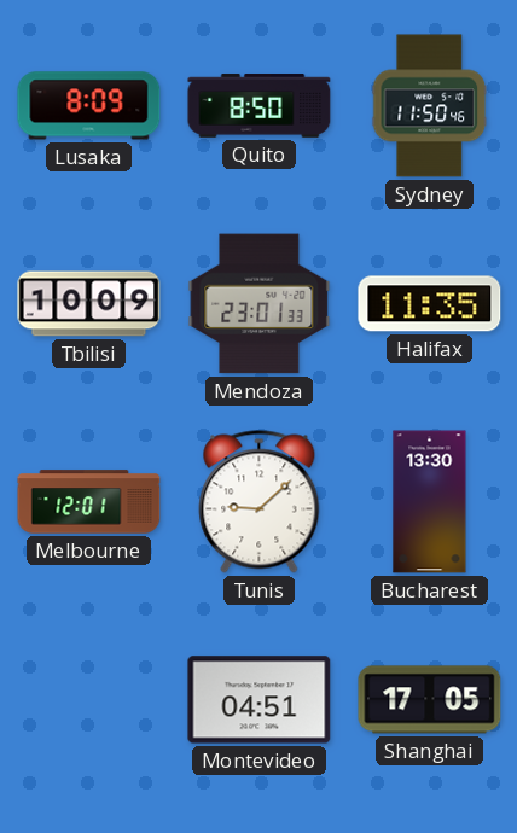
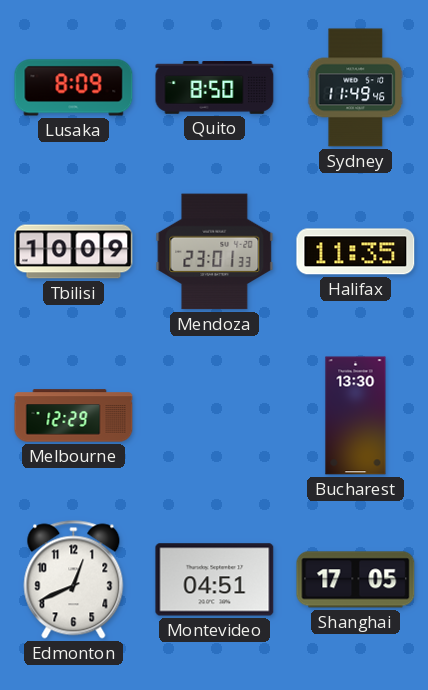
Sydney: 11:50 -> 11:49 (356, 88)
Melbourne: 12:01 -> 12:29 (74, 416)
Tunis: 9:08 -> none (260, 502)
Edmonton: none -> 12:41 (74, 580)
